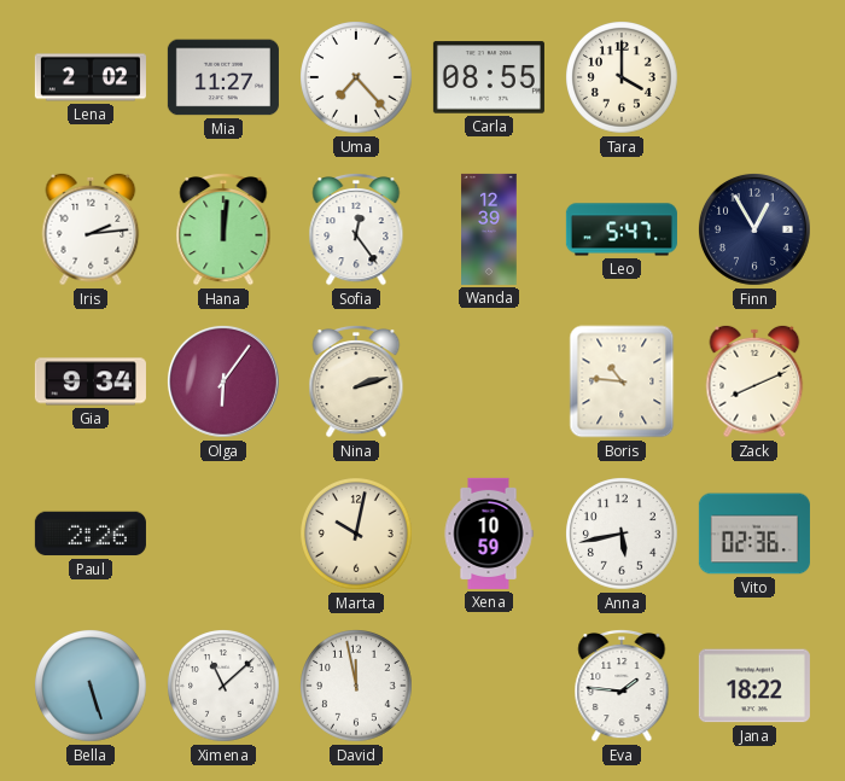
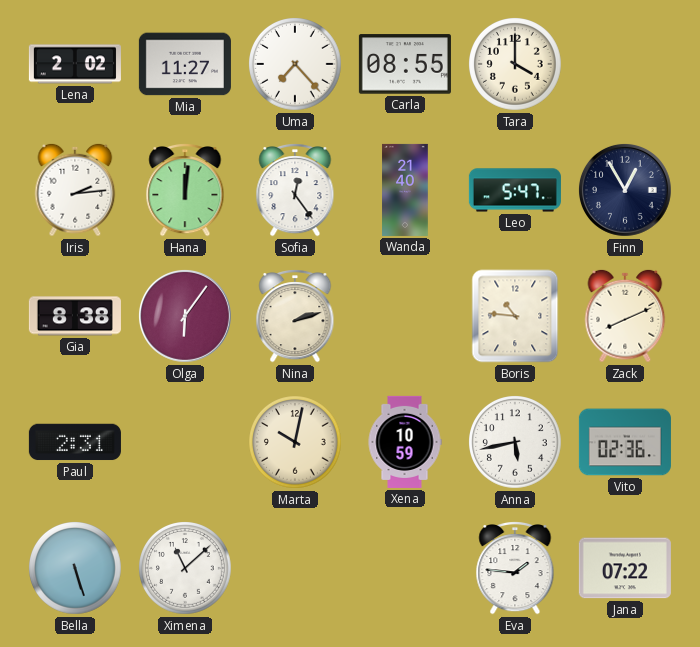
Wanda: 12:39 -> 21:40 (405, 190)
Gia: 9:34 -> 8:38 (75, 316)
Paul: 2:26 -> 2:31 (75, 442)
David: 11:58 -> none (357, 687)
Jana: 18:22 -> 07:22 (625, 568)
